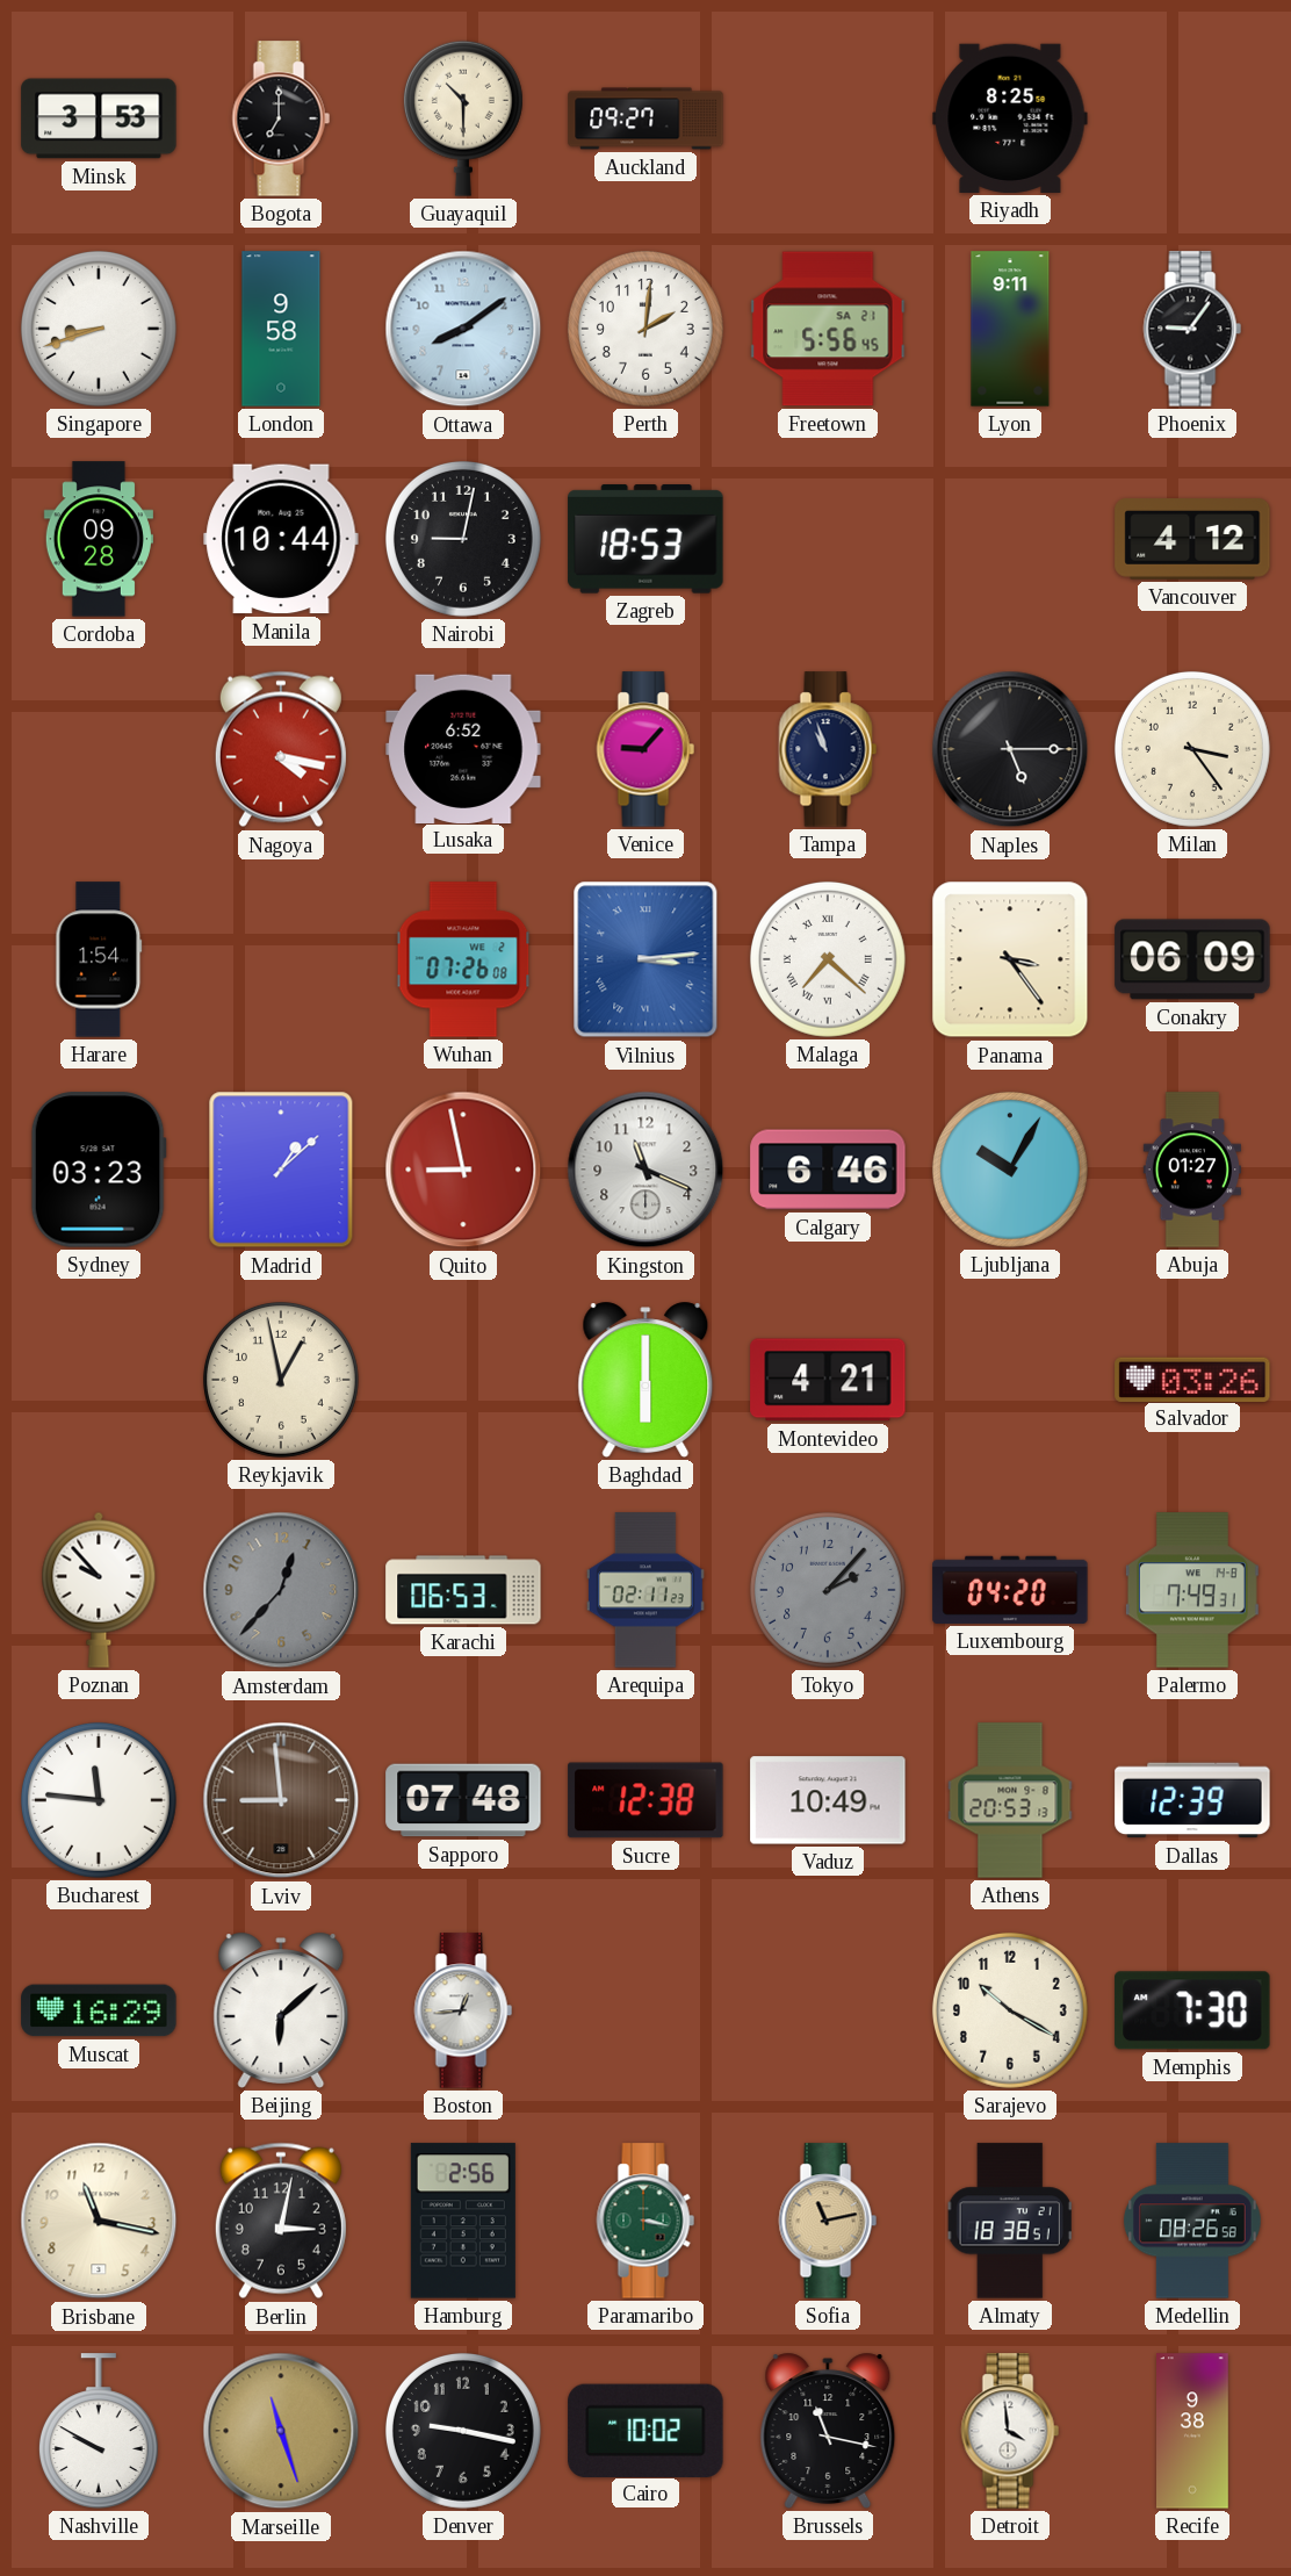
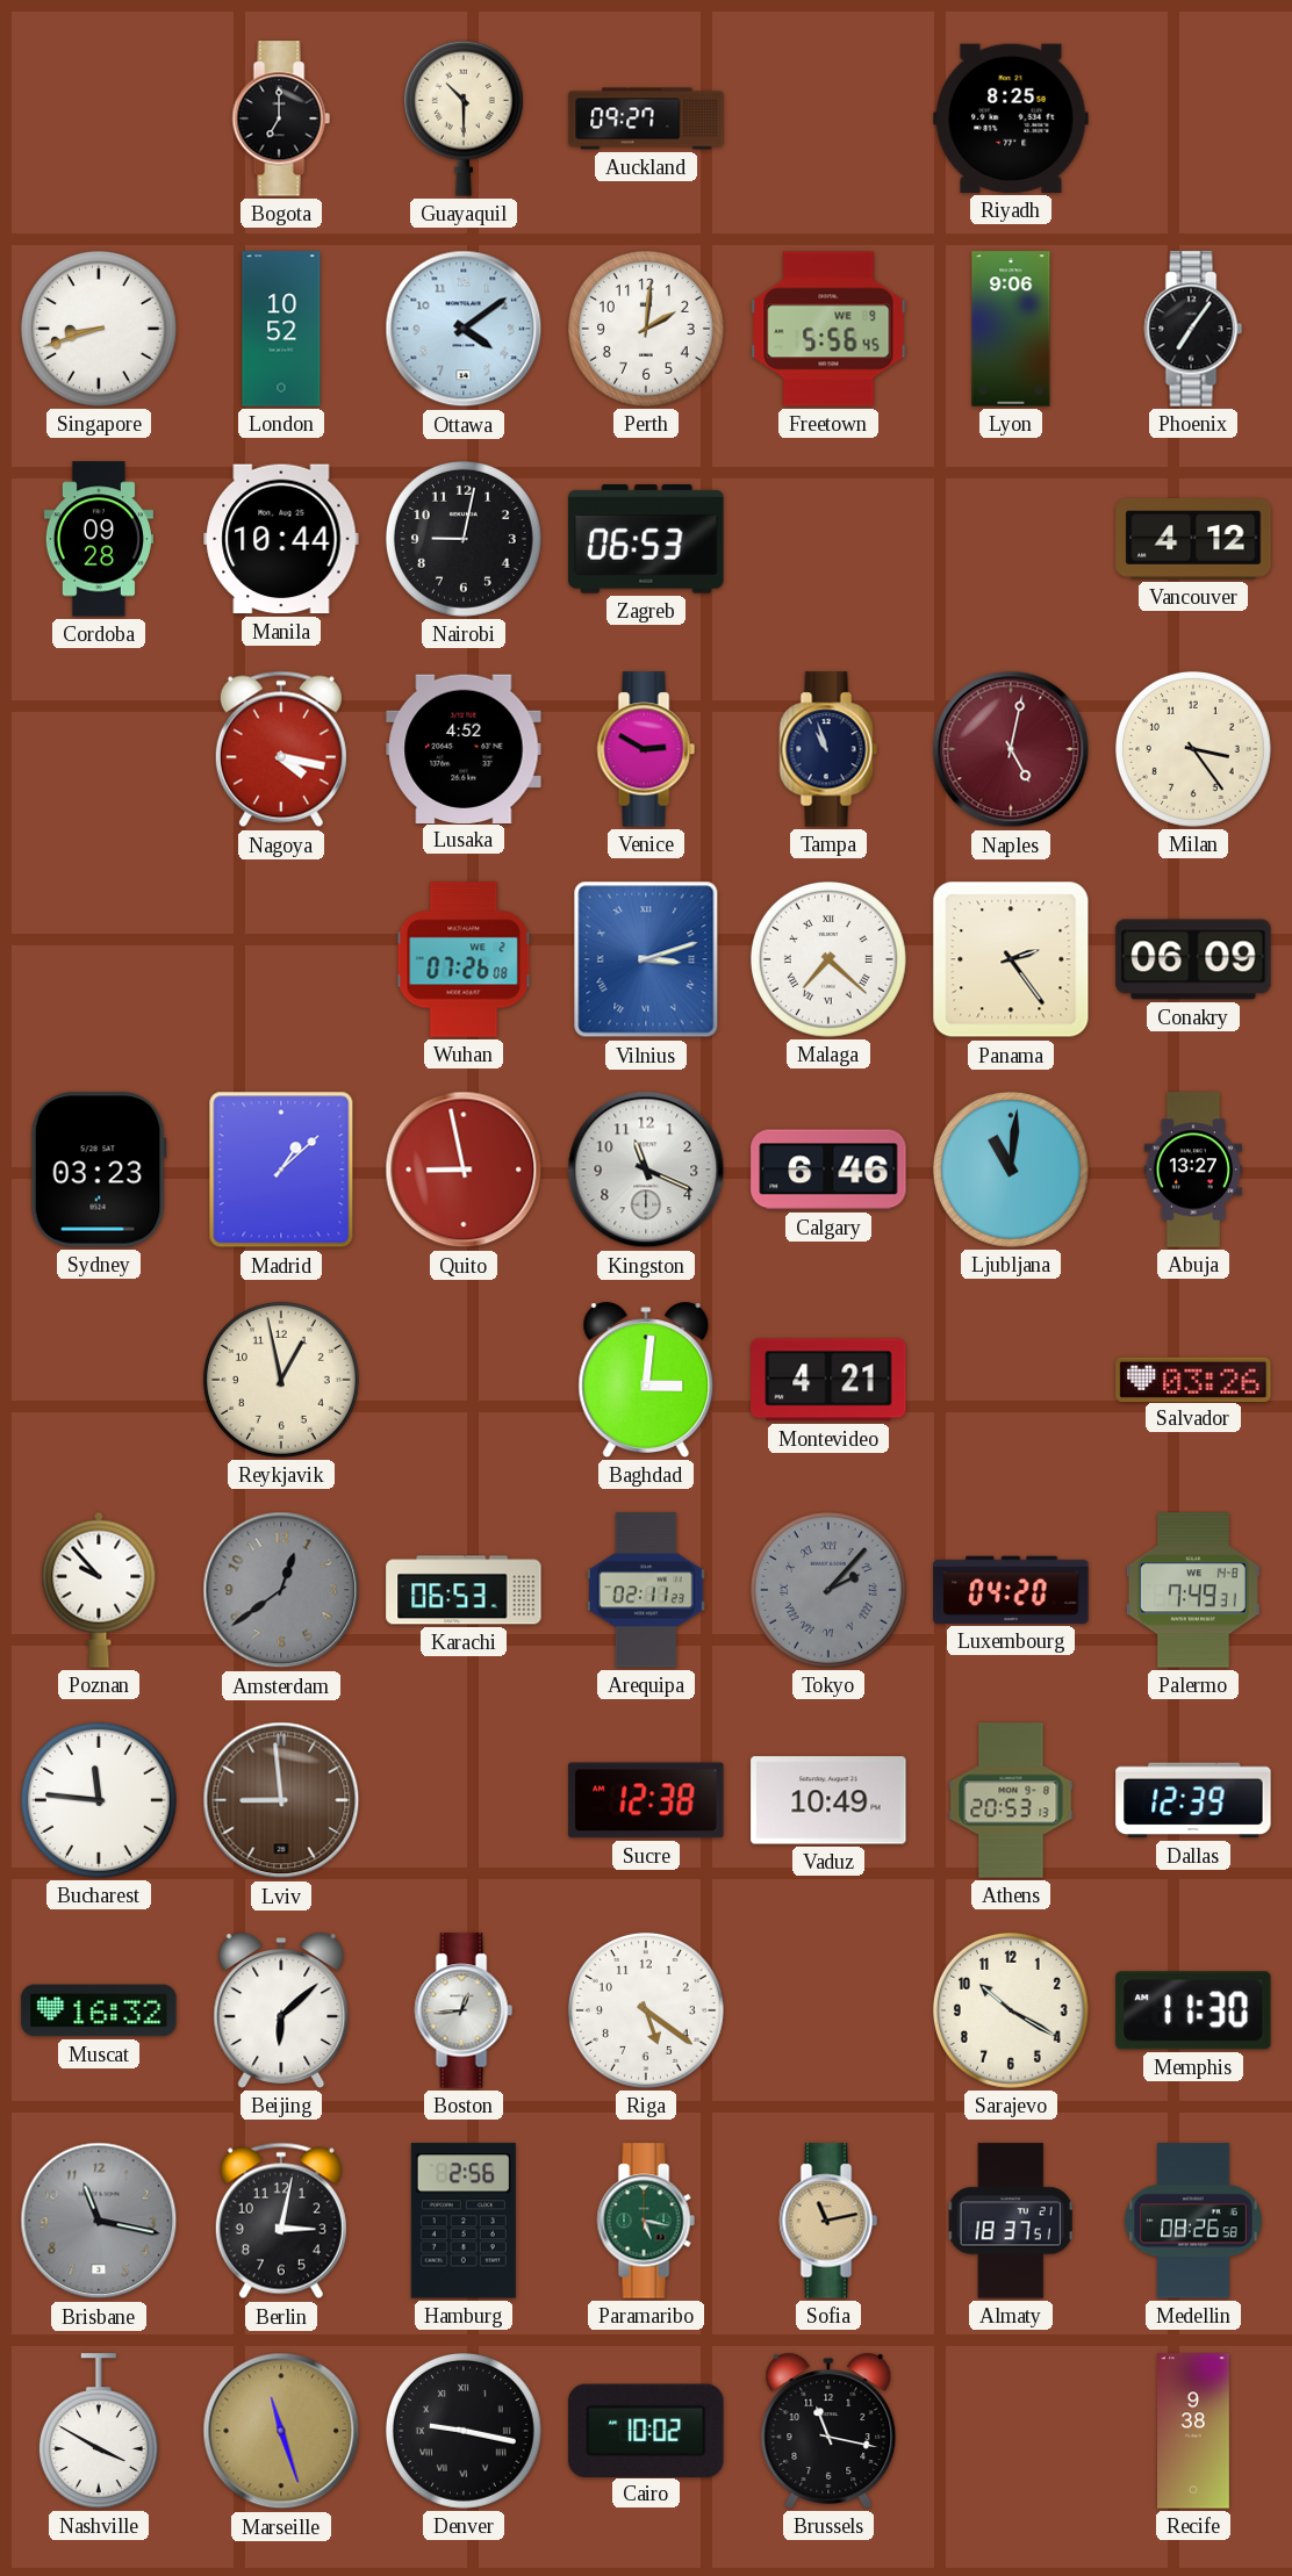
Minsk: 3:53 -> none (99, 118)
London: 9:58 -> 10:52 (281, 329)
Ottawa: 8:09 -> 4:09 (464, 329)
Freetown date: SA 21 -> WE 9 (828, 329)
Lyon: 9:11 -> 9:06 (1011, 329)
Phoenix: 9:06 -> 7:06 (1193, 329)
Zagreb: 18:53 -> 06:53 (646, 540)
Lusaka: 6:52 -> 4:52 (464, 748)
Venice: 9:07 -> 2:50 (646, 749)
Naples: 5:15 -> 5:02 (1011, 749)
Naples dial: black -> burgundy (1011, 749)
Harare: 1:54 -> none (99, 959)
Vilnius: 3:14 -> 3:12 (646, 959)
Panama: 3:24 -> 2:24 (1011, 959)
Ljubljana: 10:05 -> 11:01 (1011, 1170)
Abuja: 01:27 -> 13:27 (1192, 1170)
Baghdad: 6:00 -> 3:01 (646, 1380)
Amsterdam: 12:37 -> 12:39 (281, 1590)
Tokyo numerals: Arabic -> Roman (828, 1590)
Sapporo: 07:48 -> none (463, 1800)
Muscat: 16:29 -> 16:32 (99, 2010)
Riga: none -> 5:21 (646, 2010)
Memphis: 7:30 -> 11:30 (1193, 2010)
Brisbane dial: cream -> grey (99, 2221)
Paramaribo: 3:17 -> 5:17 (646, 2221)
Almaty: 18:38 -> 18:37 (1011, 2221)
Nashville: 9:50 -> 3:50 (99, 2431)
Denver numerals: Arabic -> Roman (464, 2431)
Detroit: 3:59 -> none (1010, 2431)
